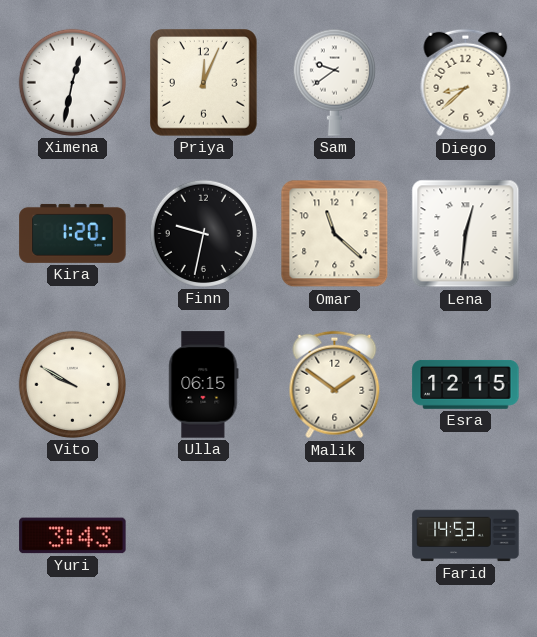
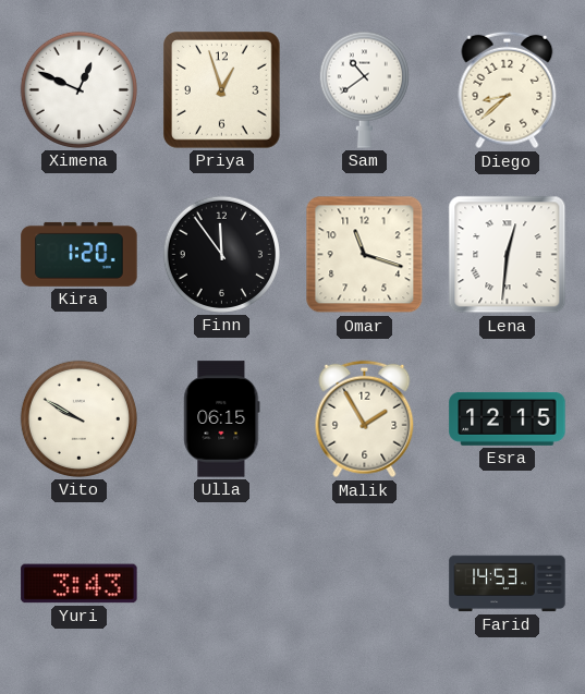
Ximena: 12:32 -> 12:49 (78, 89)
Priya: 12:04 -> 12:57 (222, 90)
Sam: 9:39 -> 10:39 (364, 89)
Finn: 9:32 -> 11:54 (221, 254)
Omar: 11:22 -> 11:18 (365, 255)
Malik: 1:51 -> 1:55 (365, 419)
